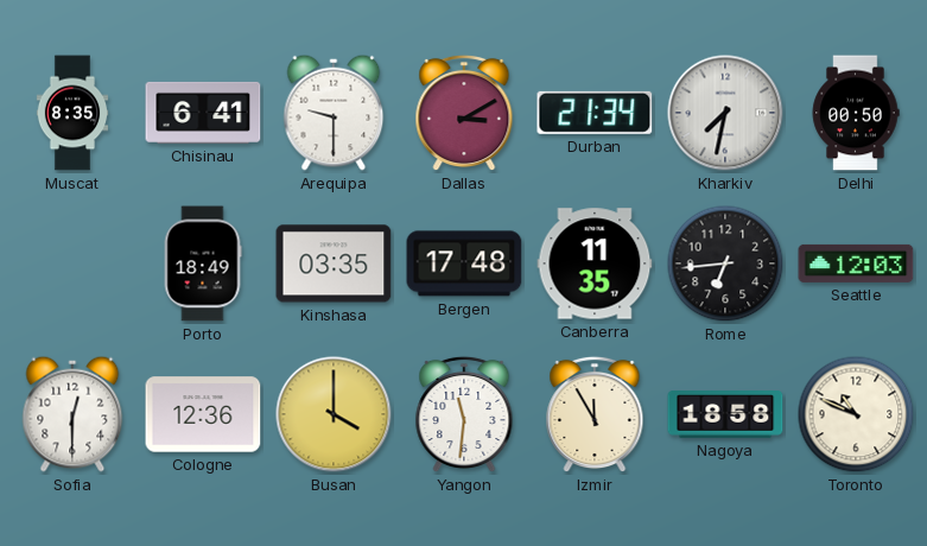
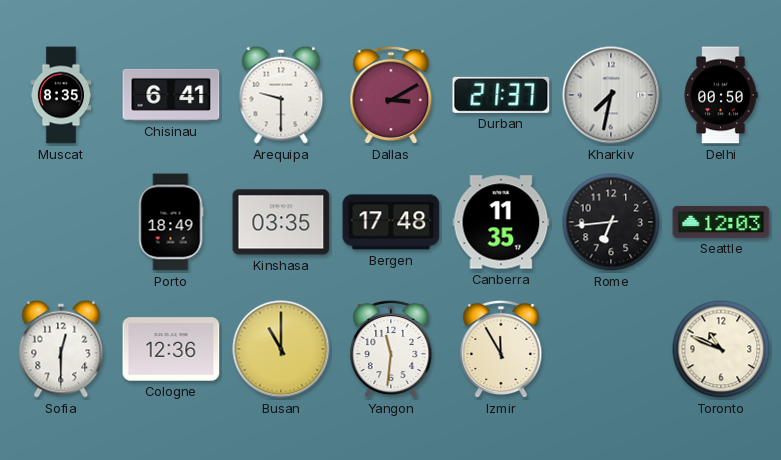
Durban: 21:34 -> 21:37 (501, 95)
Busan: 4:00 -> 11:00 (281, 349)
Nagoya: 18:58 -> none (725, 415)
